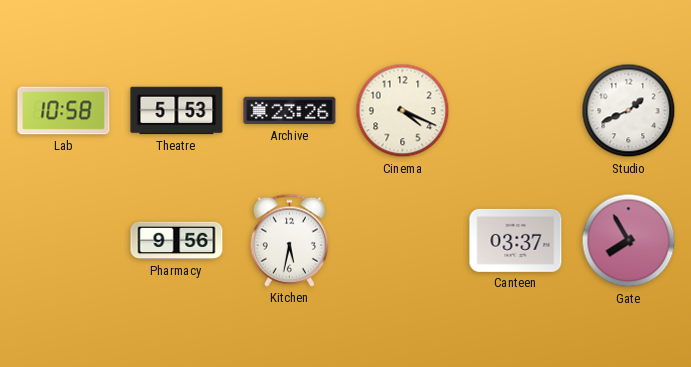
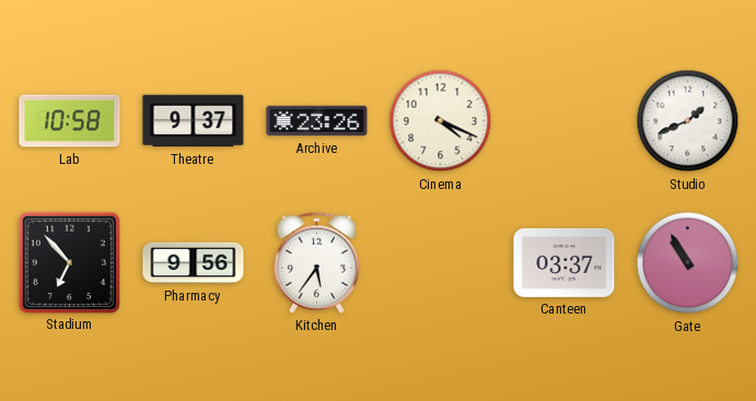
Theatre: 5:53 -> 9:37 (194, 121)
Stadium: none -> 6:53 (69, 262)
Kitchen: 5:32 -> 5:36 (316, 262)
Gate: 7:55 -> 10:55 (688, 263)
